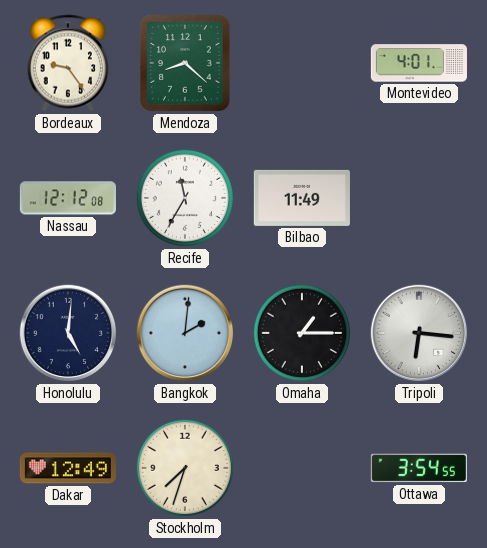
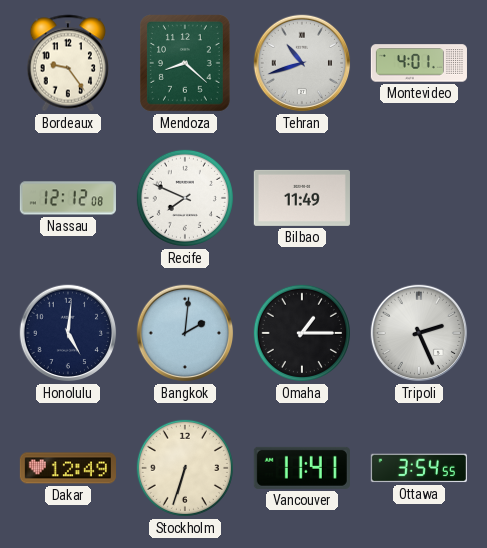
Tehran: none -> 10:42 (302, 63)
Recife: 11:35 -> 7:49 (185, 198)
Tripoli: 6:16 -> 2:26 (419, 333)
Stockholm: 7:33 -> 6:33 (185, 468)
Vancouver: none -> 11:41 (302, 468)
